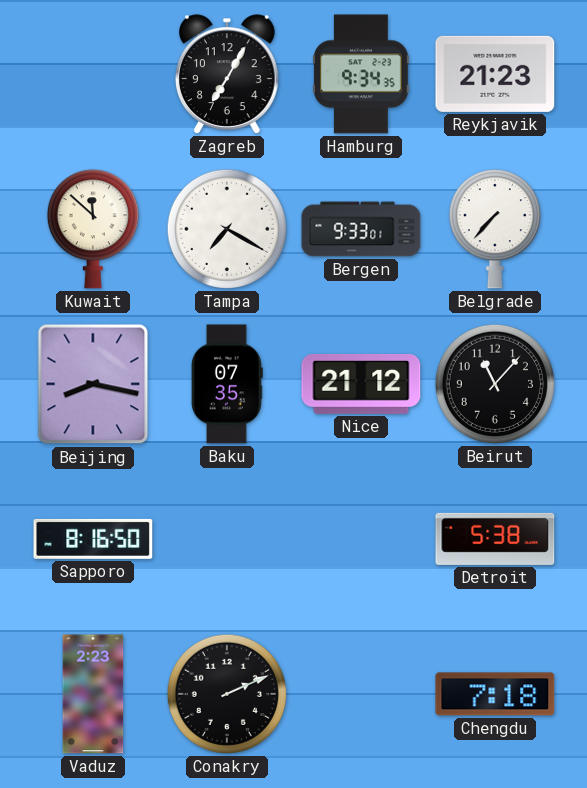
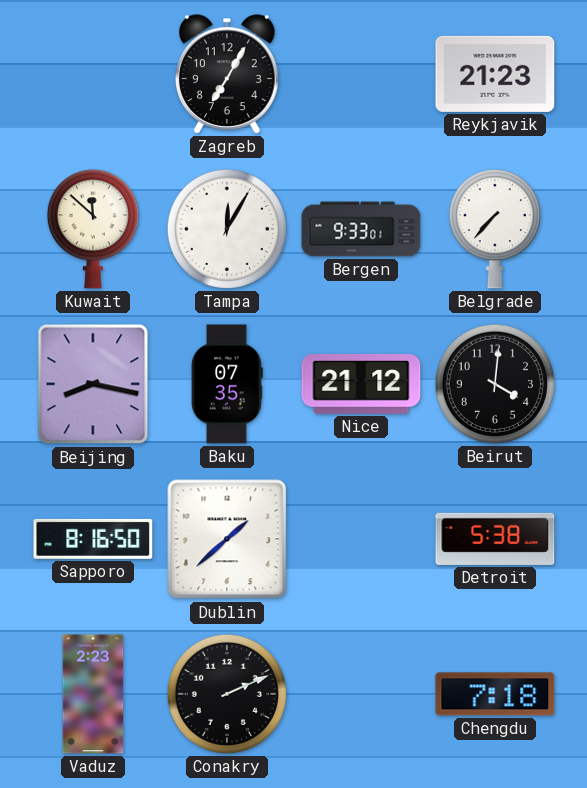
Hamburg: 9:34 -> none (361, 74)
Tampa: 7:20 -> 12:05 (227, 229)
Beirut: 11:07 -> 4:01 (495, 384)
Dublin: none -> 1:38 (227, 539)
